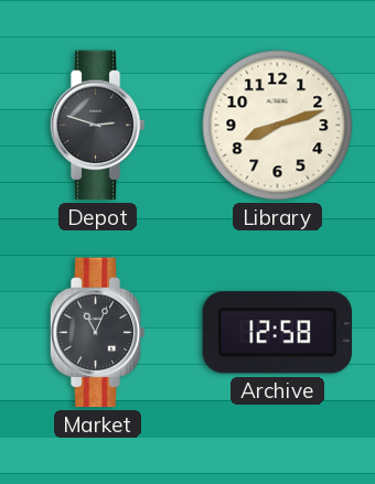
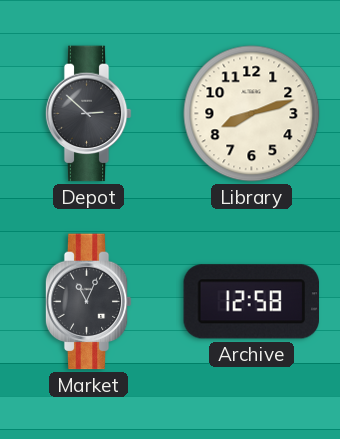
Depot: 2:48 -> 2:52 (88, 114)
